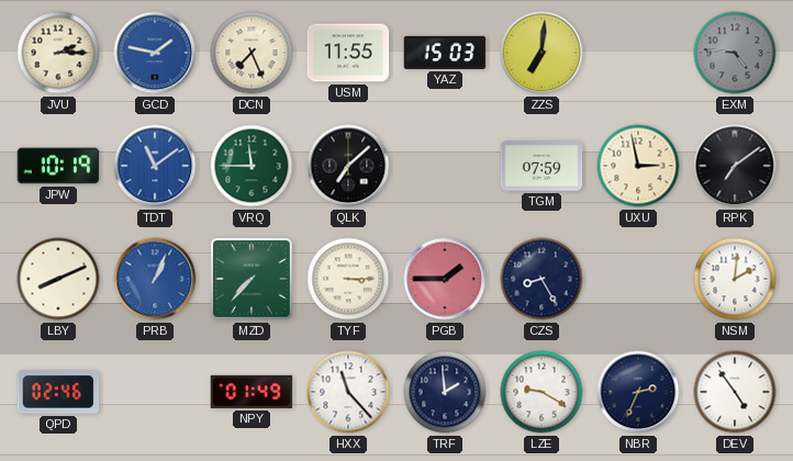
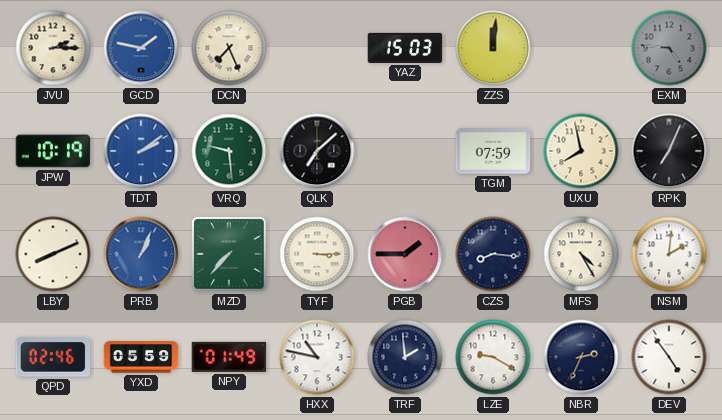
USM: 11:55 -> none (348, 53)
ZZS: 7:01 -> 12:01 (493, 48)
TDT: 11:09 -> 2:09 (141, 151)
VRQ: 11:45 -> 9:29 (229, 151)
UXU: 2:58 -> 7:58 (581, 151)
RPK: 7:09 -> 7:04 (669, 151)
CZS: 8:25 -> 8:16 (493, 254)
MFS: none -> 4:25 (581, 254)
YXD: none -> 05:59 (141, 357)
HXX: 11:23 -> 10:47 (317, 357)
